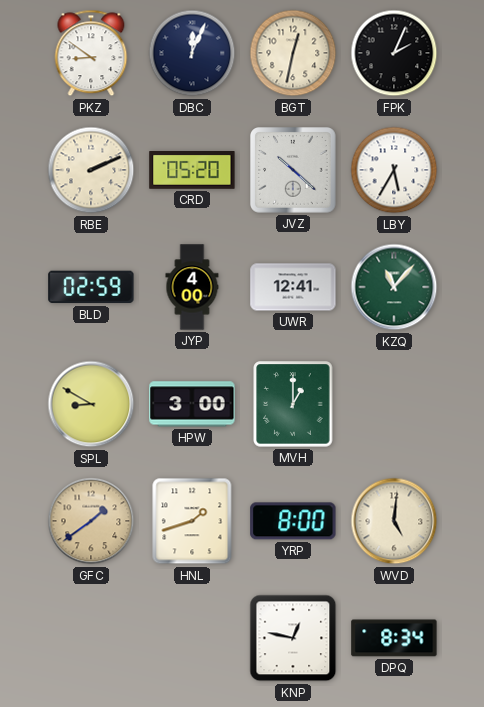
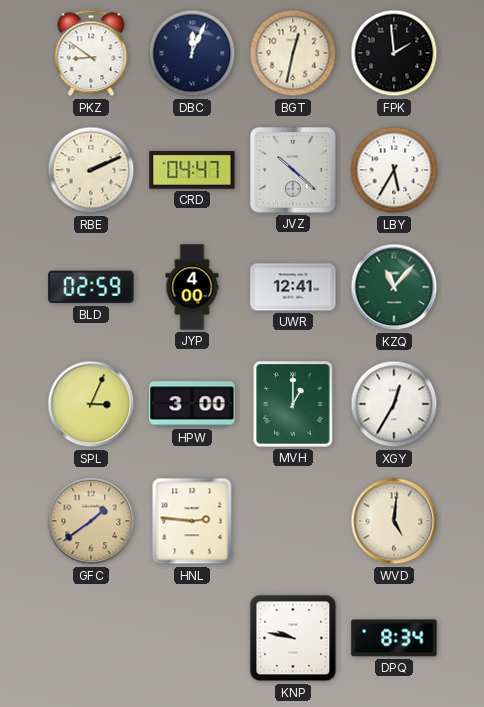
FPK: 2:04 -> 1:59 (394, 53)
CRD: 05:20 -> 04:47 (192, 171)
SPL: 8:50 -> 3:04 (91, 404)
XGY: none -> 12:35 (394, 404)
HNL: 1:42 -> 2:46 (192, 521)
YRP: 8:00 -> none (293, 521)
KNP: 12:47 -> 9:47 (293, 638)
